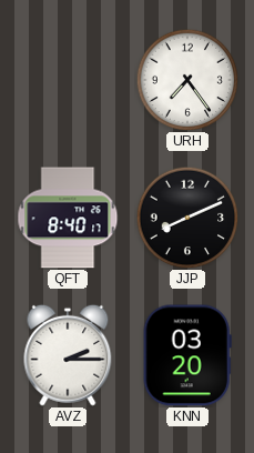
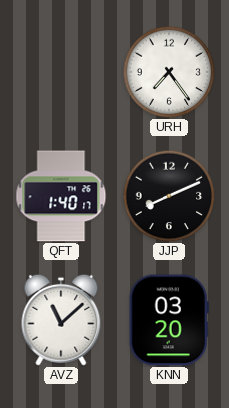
QFT: 8:40 -> 1:40 (61, 196)
AVZ: 2:15 -> 11:08 (61, 320)
